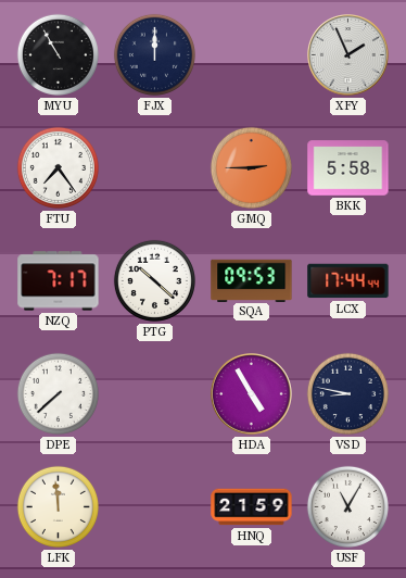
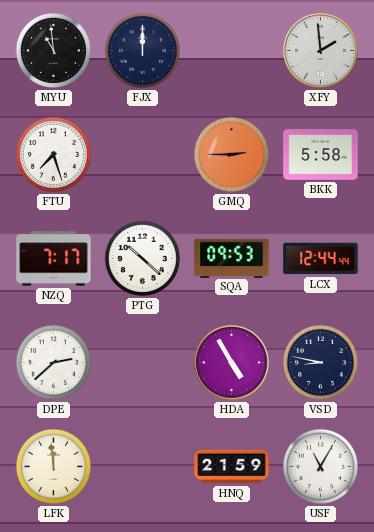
MYU: 10:55 -> 10:59 (53, 50)
XFY: 1:56 -> 1:59 (321, 51)
FTU: 7:24 -> 7:27 (53, 154)
LCX: 17:44 -> 12:44 (321, 259)
DPE: 7:38 -> 2:38 (53, 362)
